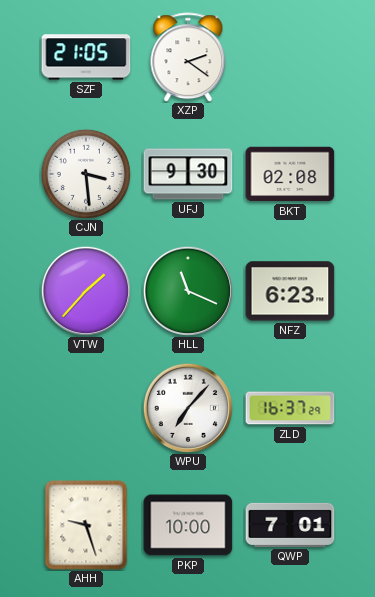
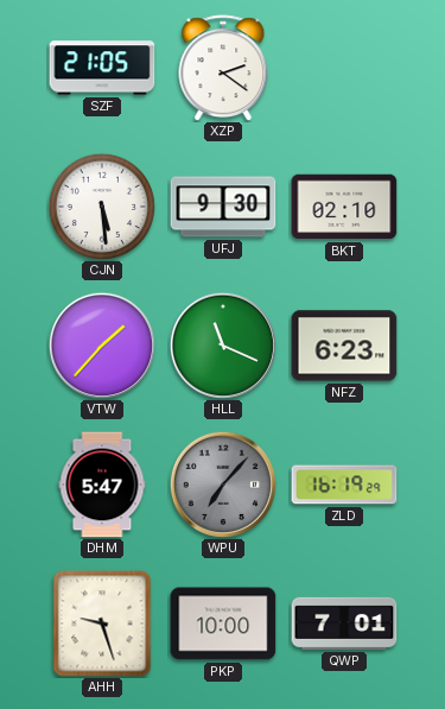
CJN: 3:29 -> 5:29 (102, 207)
BKT: 02:08 -> 02:10 (344, 207)
DHM: none -> 5:47 (102, 485)
WPU dial: white -> grey (223, 485)
ZLD: 16:37 -> 16:19 (344, 485)
